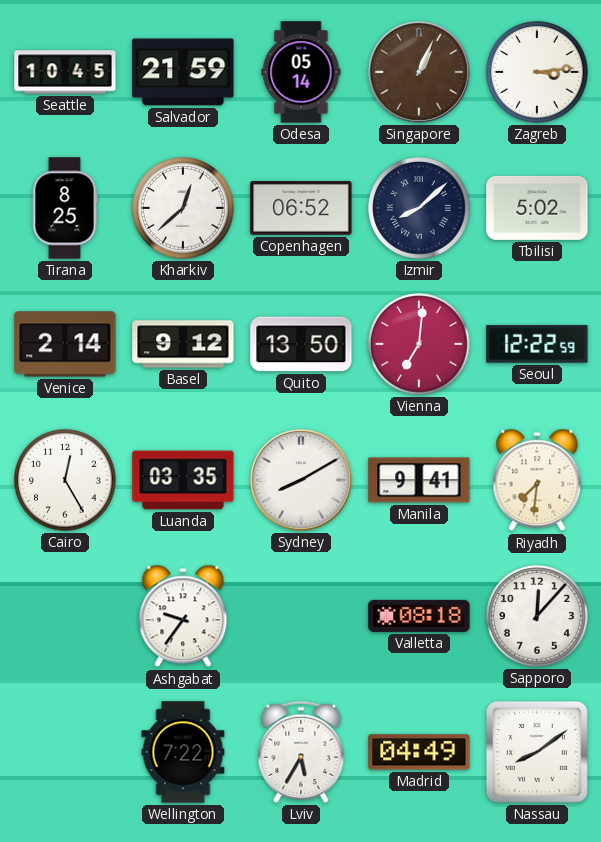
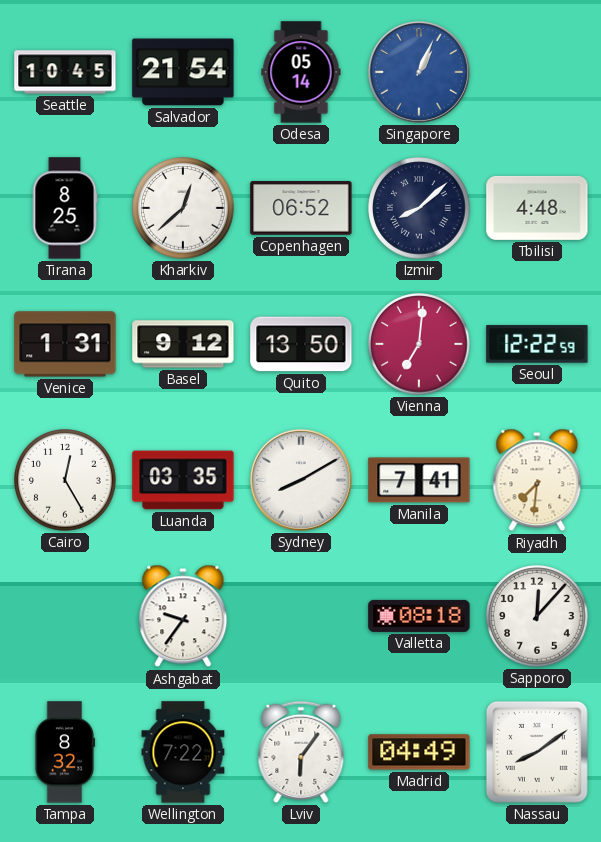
Salvador: 21:59 -> 21:54 (183, 72)
Singapore dial: brown -> blue (419, 72)
Zagreb: 3:14 -> none (537, 72)
Tbilisi: 5:02 -> 4:48 (537, 208)
Venice: 2:14 -> 1:31 (65, 344)
Manila: 9:41 -> 7:41 (419, 480)
Tampa: none -> 8:32 (65, 752)
Lviv: 5:35 -> 6:06 (301, 752)
